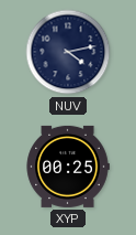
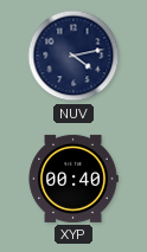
XYP: 00:25 -> 00:40 (73, 179)
